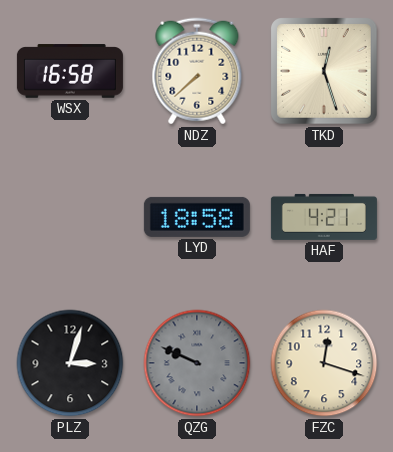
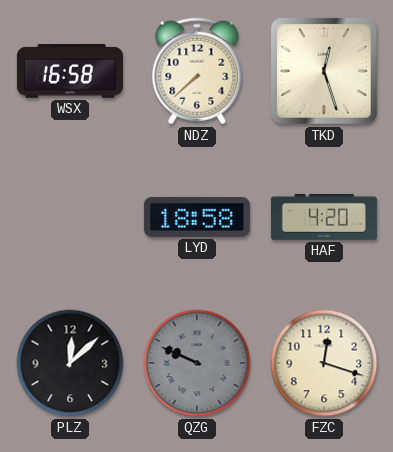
HAF: 4:21 -> 4:20 (324, 217)
PLZ: 3:03 -> 12:08 (70, 363)
